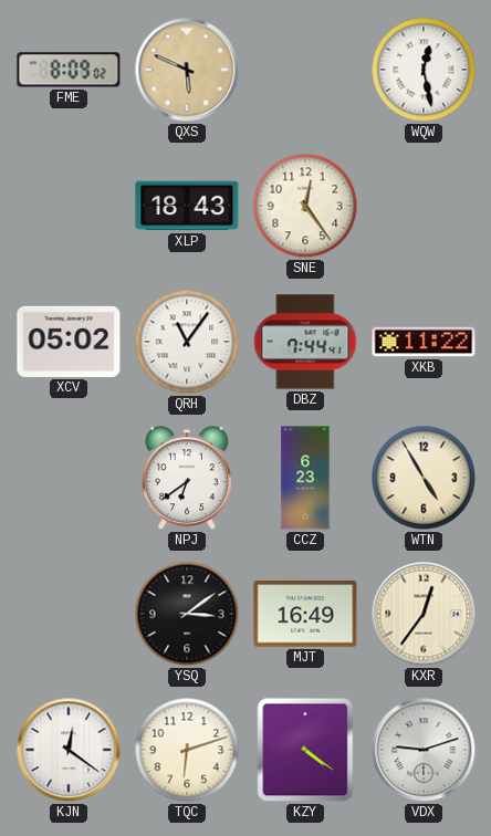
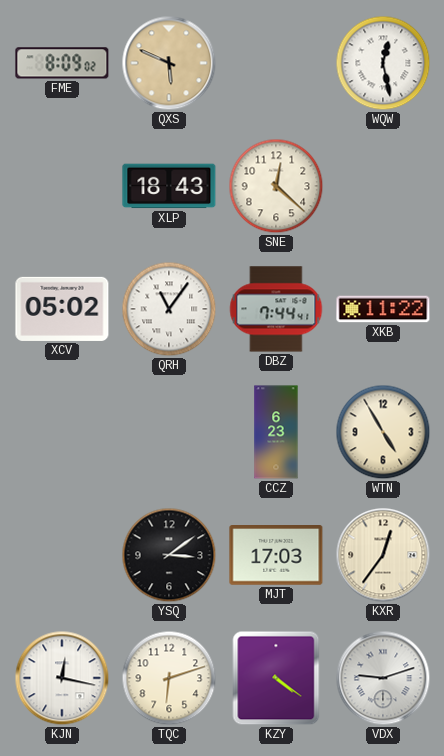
SNE: 12:24 -> 12:22 (276, 186)
NPJ: 6:39 -> none (187, 479)
MJT: 16:49 -> 17:03 (276, 556)
KJN: 12:21 -> 12:17 (62, 678)
